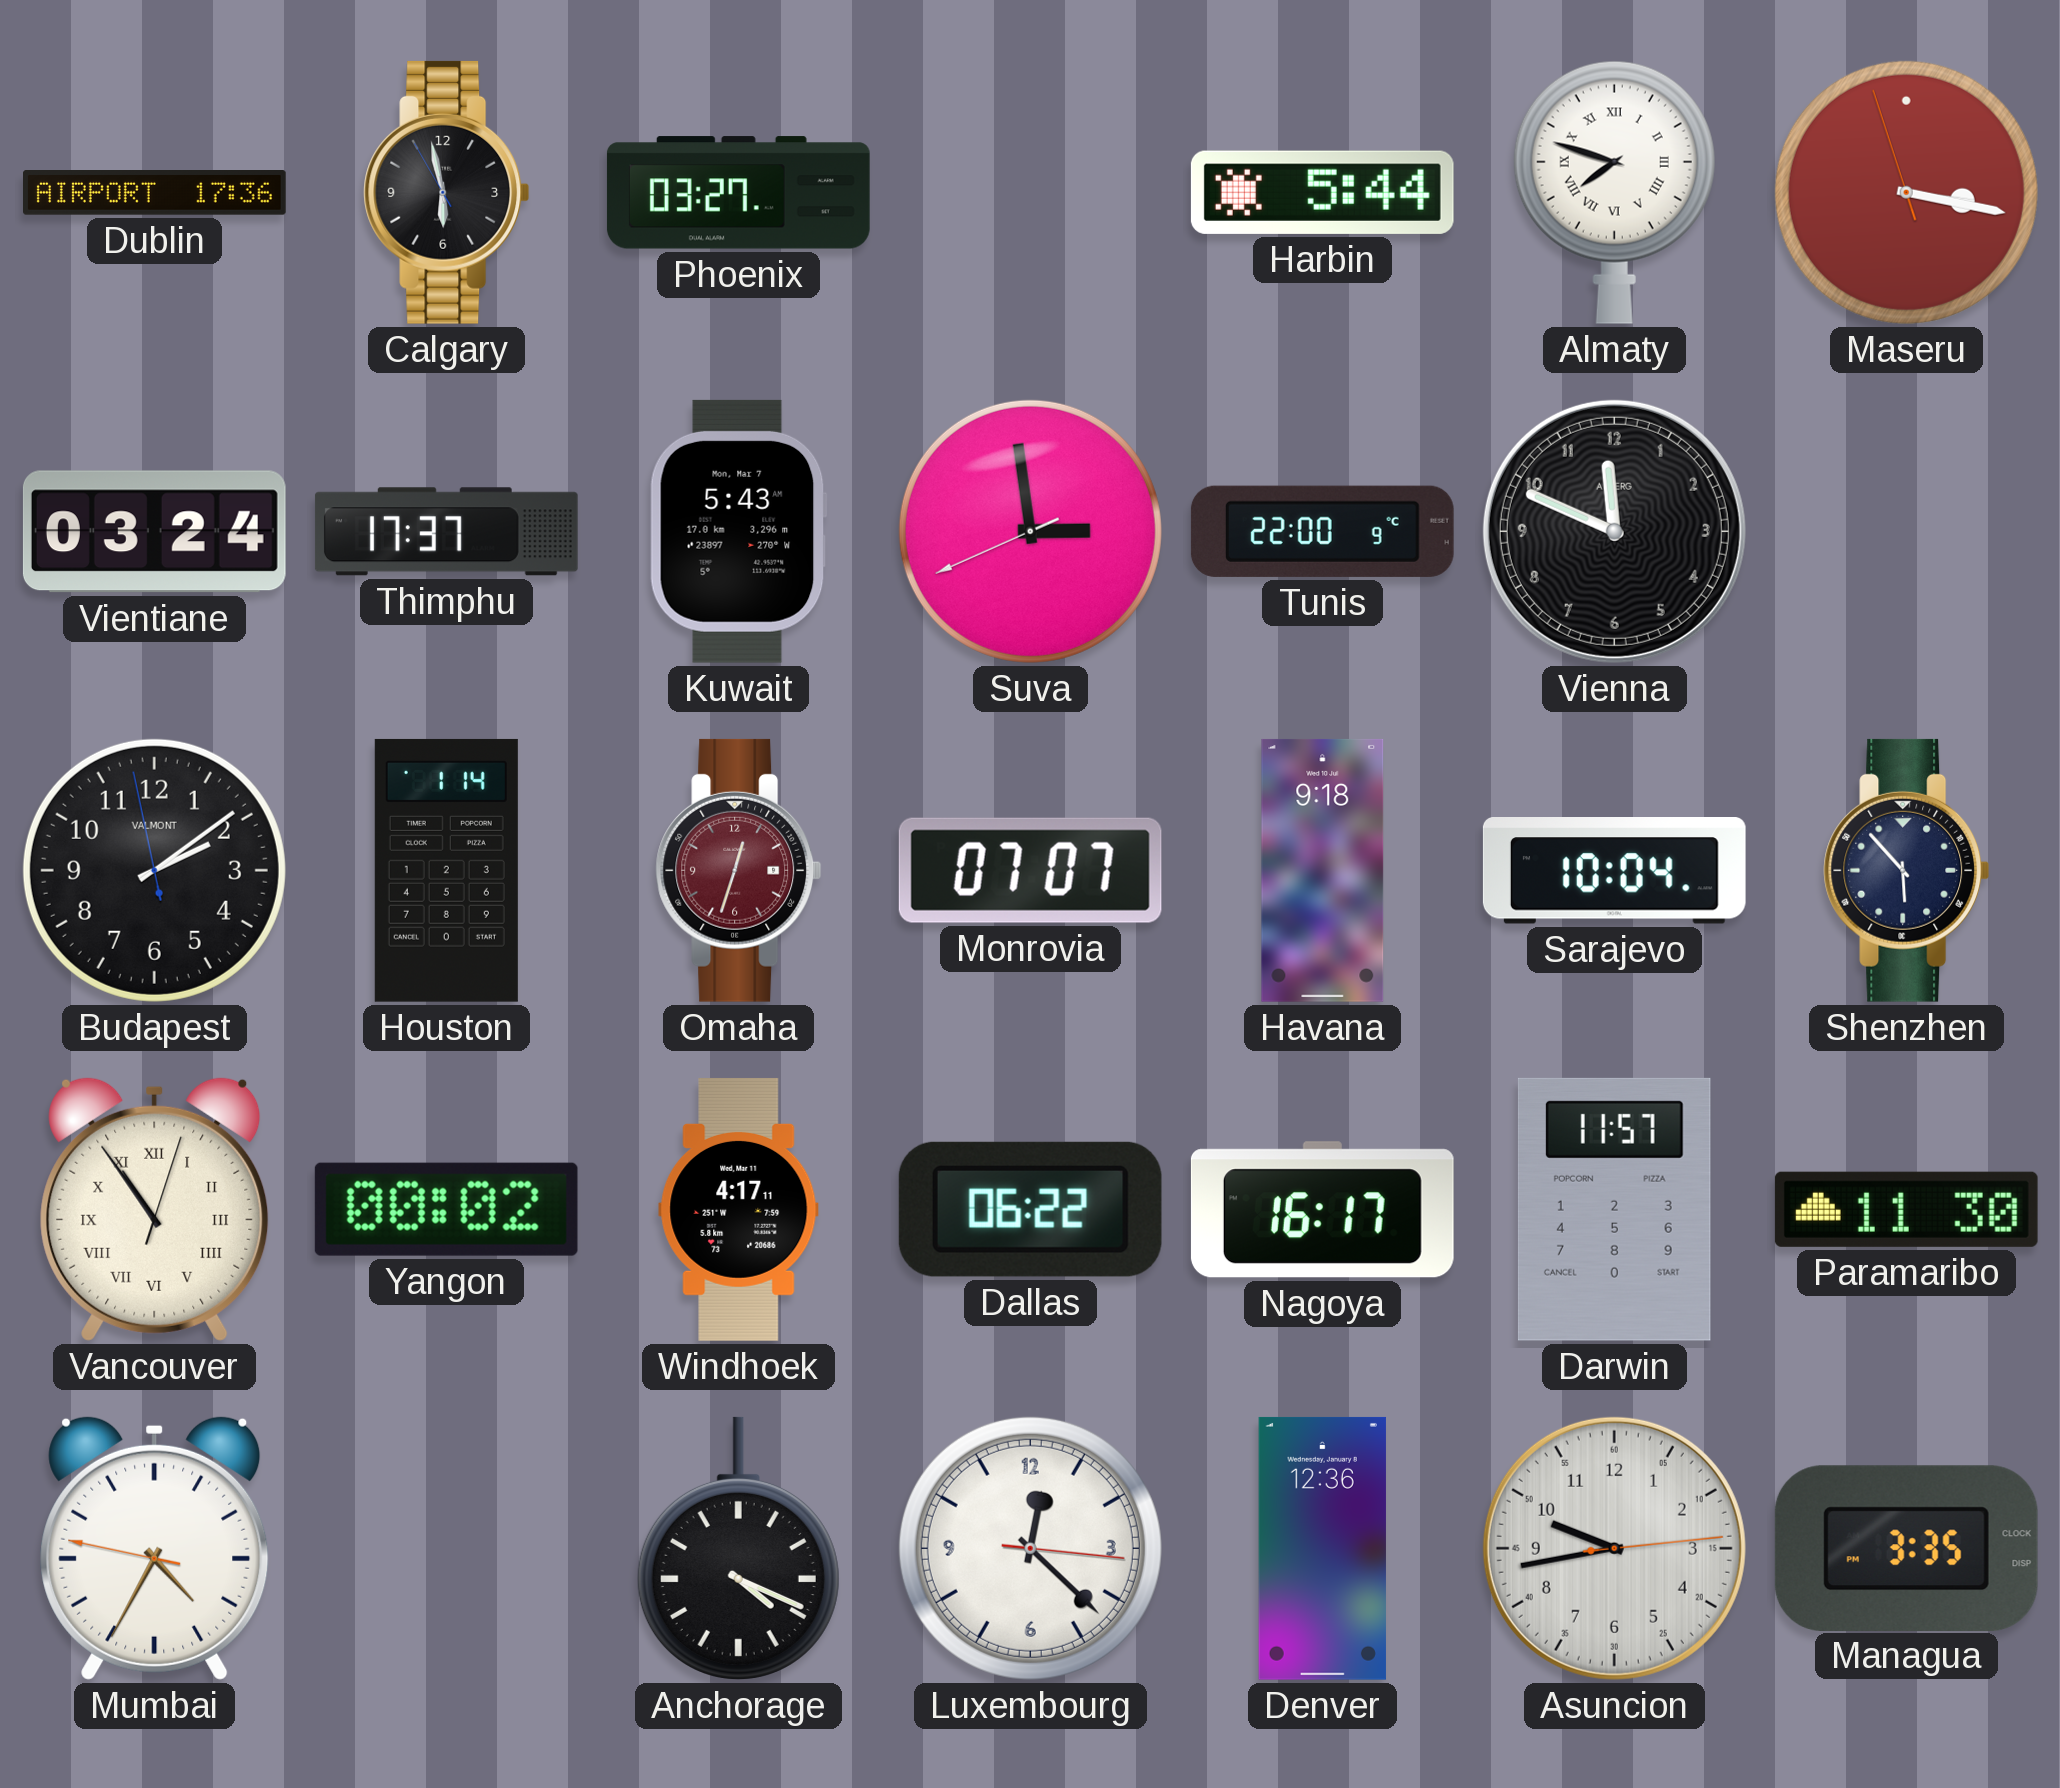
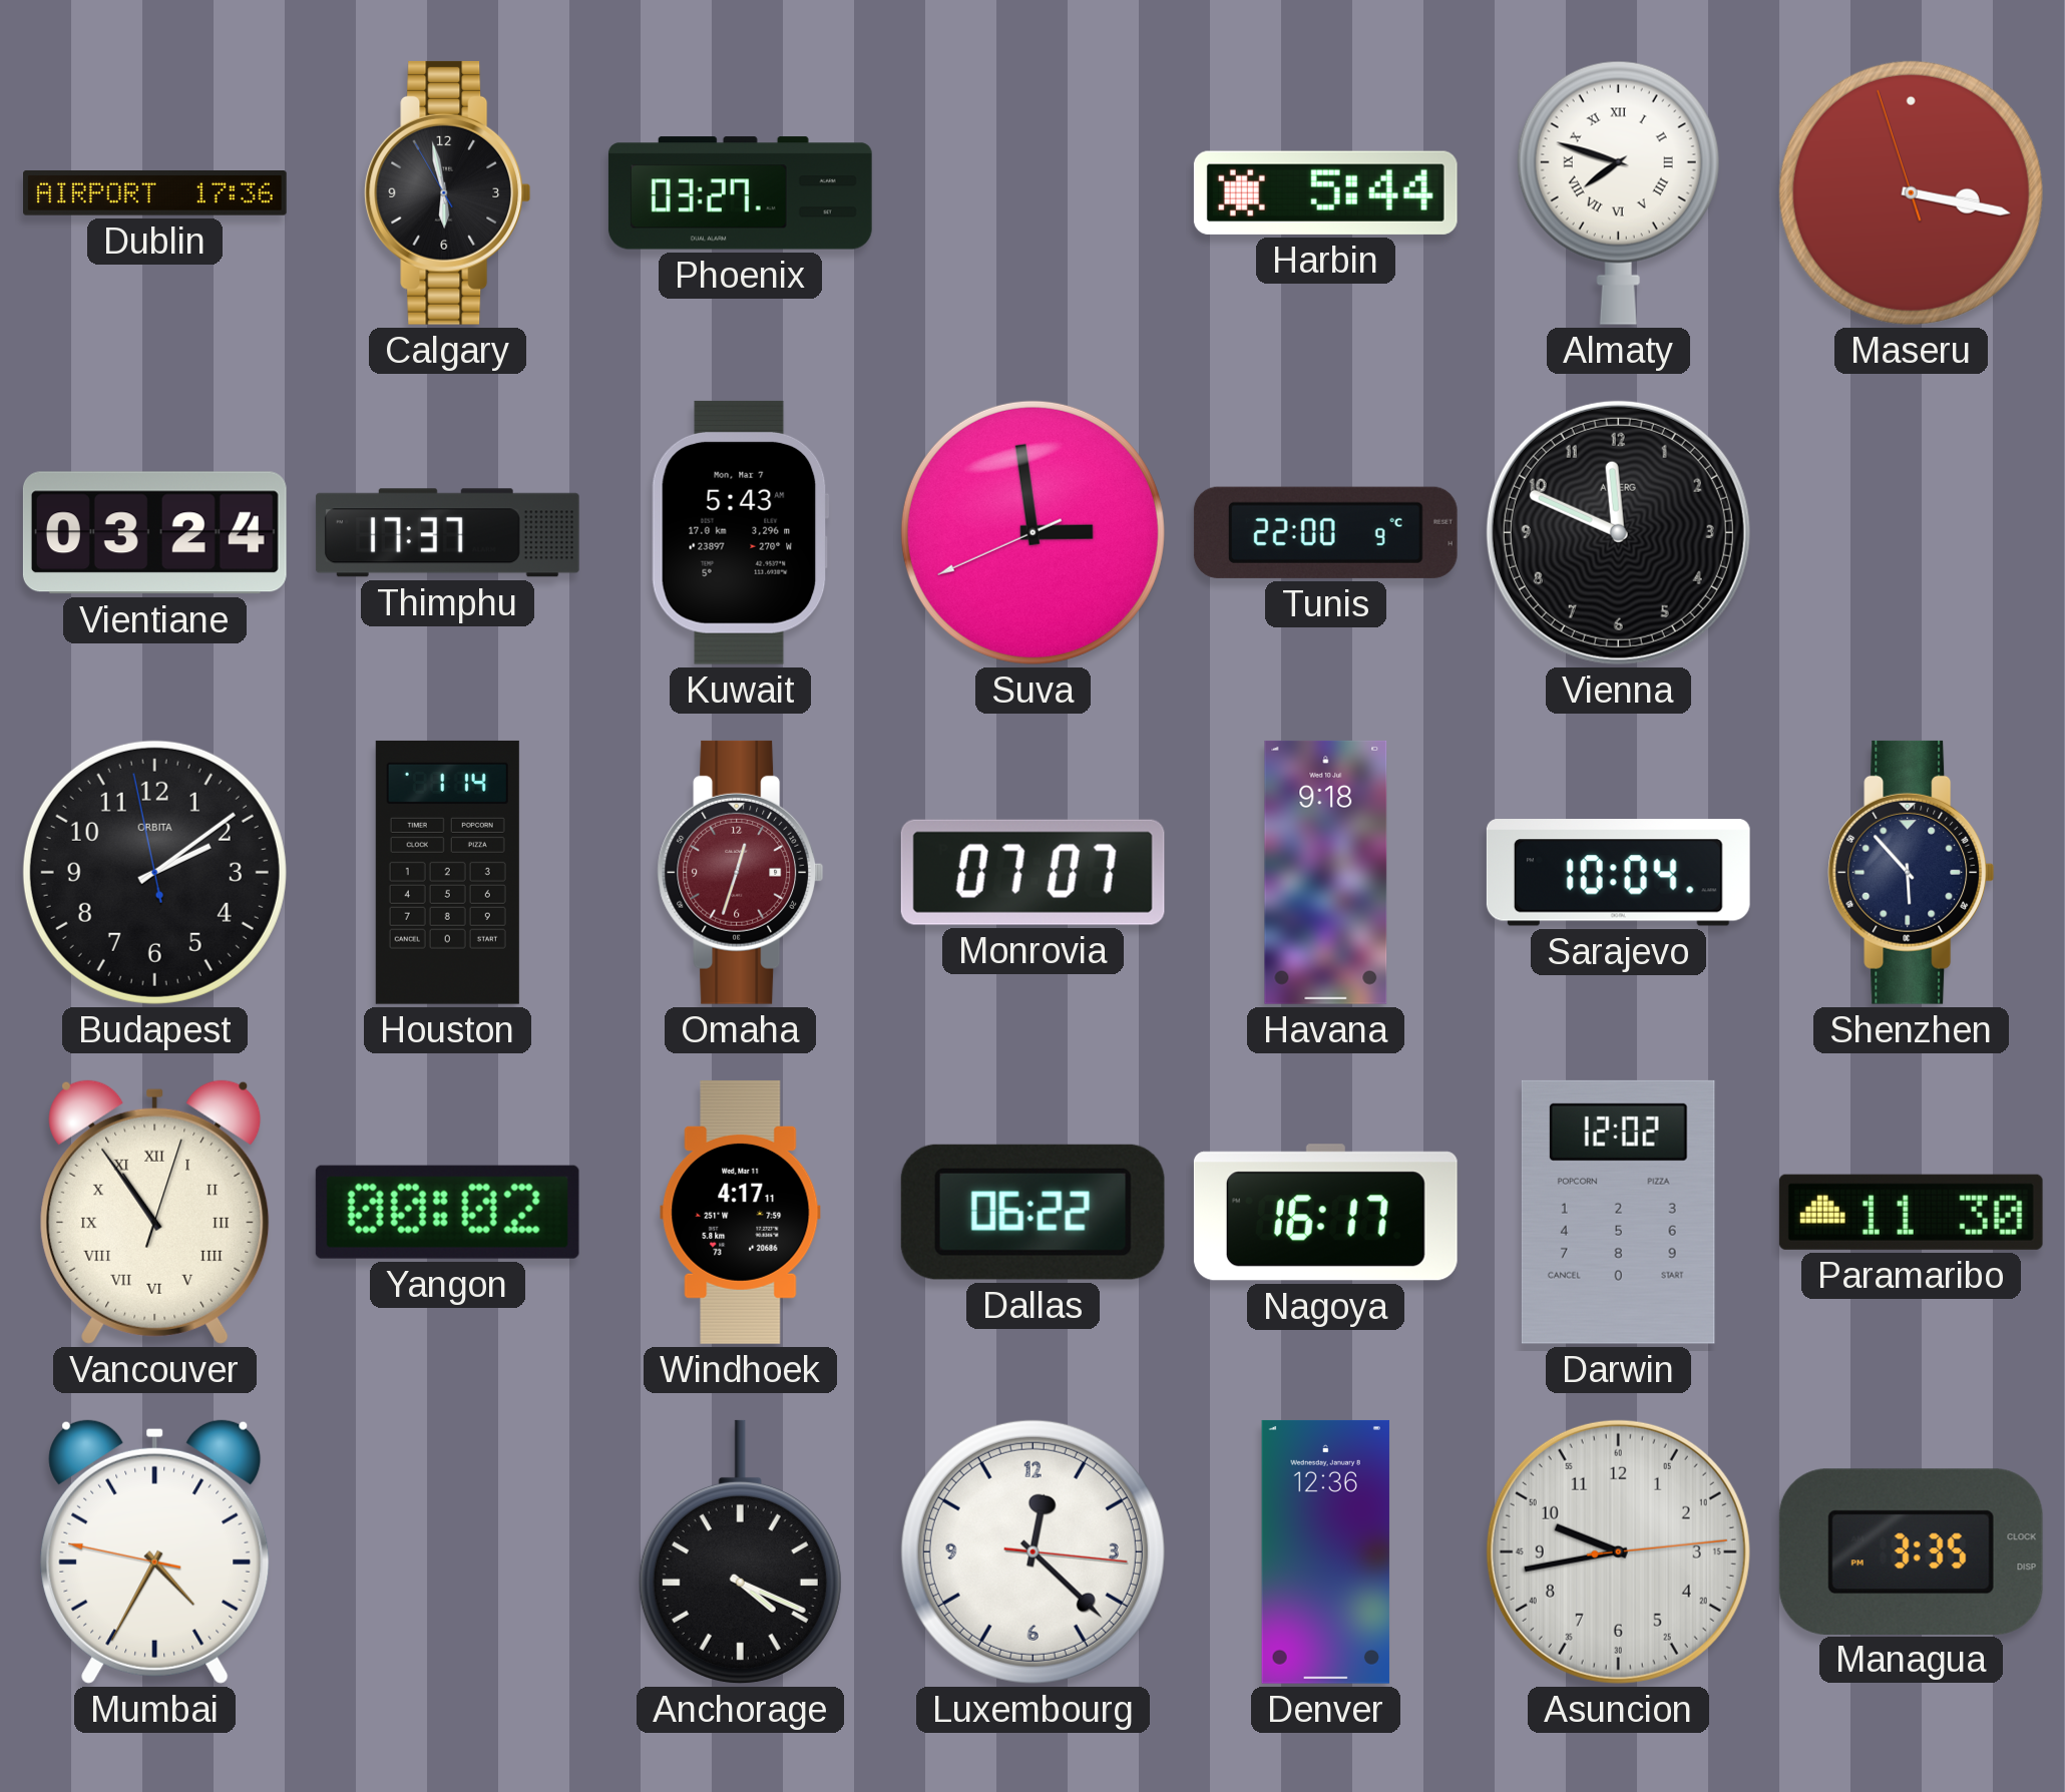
Budapest brand: VALMONT -> ORBITA (154, 872)
Darwin: 11:57 -> 12:02 (1618, 1212)
